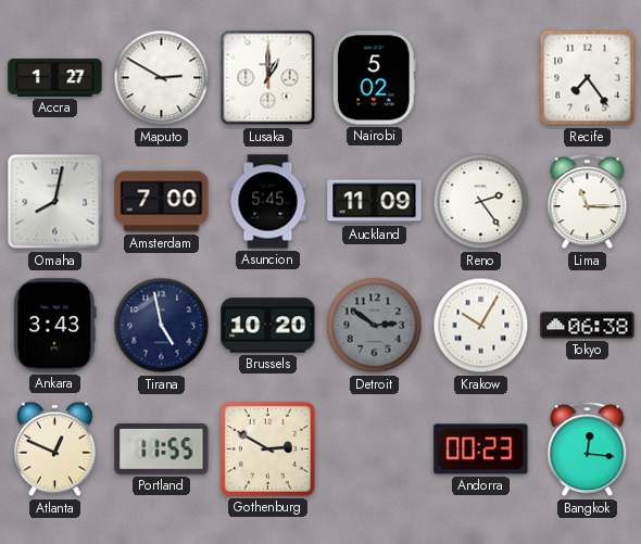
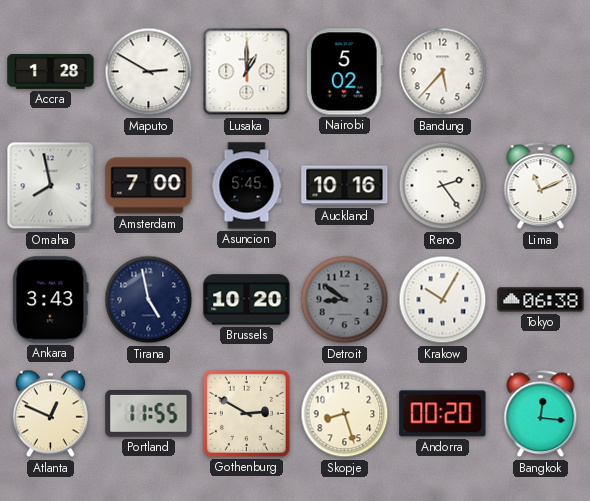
Accra: 1:27 -> 1:28 (51, 71)
Bandung: none -> 5:37 (443, 72)
Recife: 7:24 -> none (588, 78)
Omaha: 8:02 -> 7:58 (51, 186)
Auckland: 11:09 -> 10:16 (345, 186)
Lima: 11:15 -> 11:11 (541, 186)
Detroit: 2:51 -> 8:51 (345, 300)
Skopje: none -> 8:27 (345, 414)
Andorra: 00:23 -> 00:20 (443, 414)
